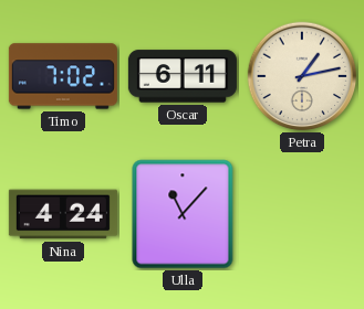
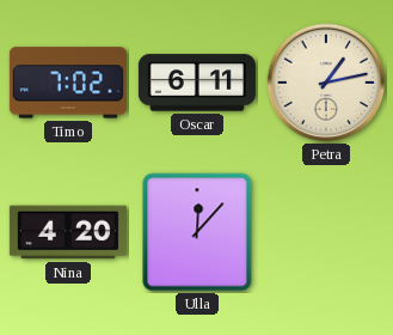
Nina: 4:24 -> 4:20 (68, 232)
Ulla: 11:07 -> 12:07 (197, 232)
